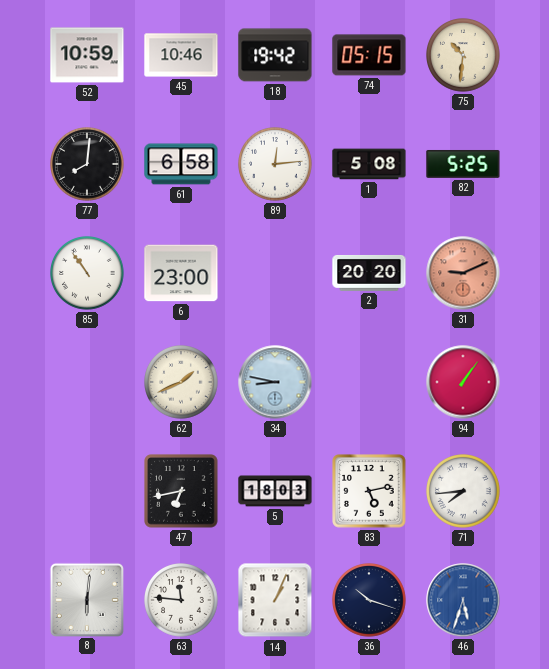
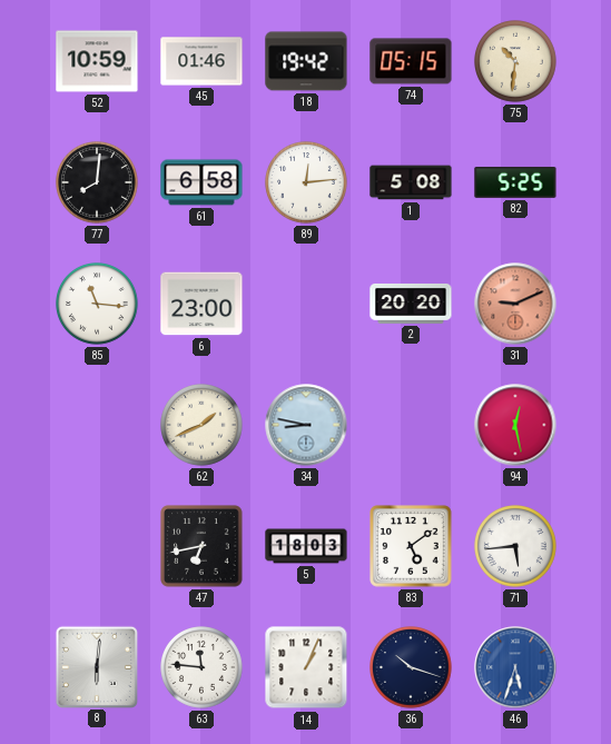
45: 10:46 -> 01:46 (201, 61)
85: 10:54 -> 11:16 (98, 305)
94: 1:06 -> 12:28 (515, 425)
83: 5:13 -> 5:09 (411, 546)
71: 7:44 -> 5:44 (516, 547)
